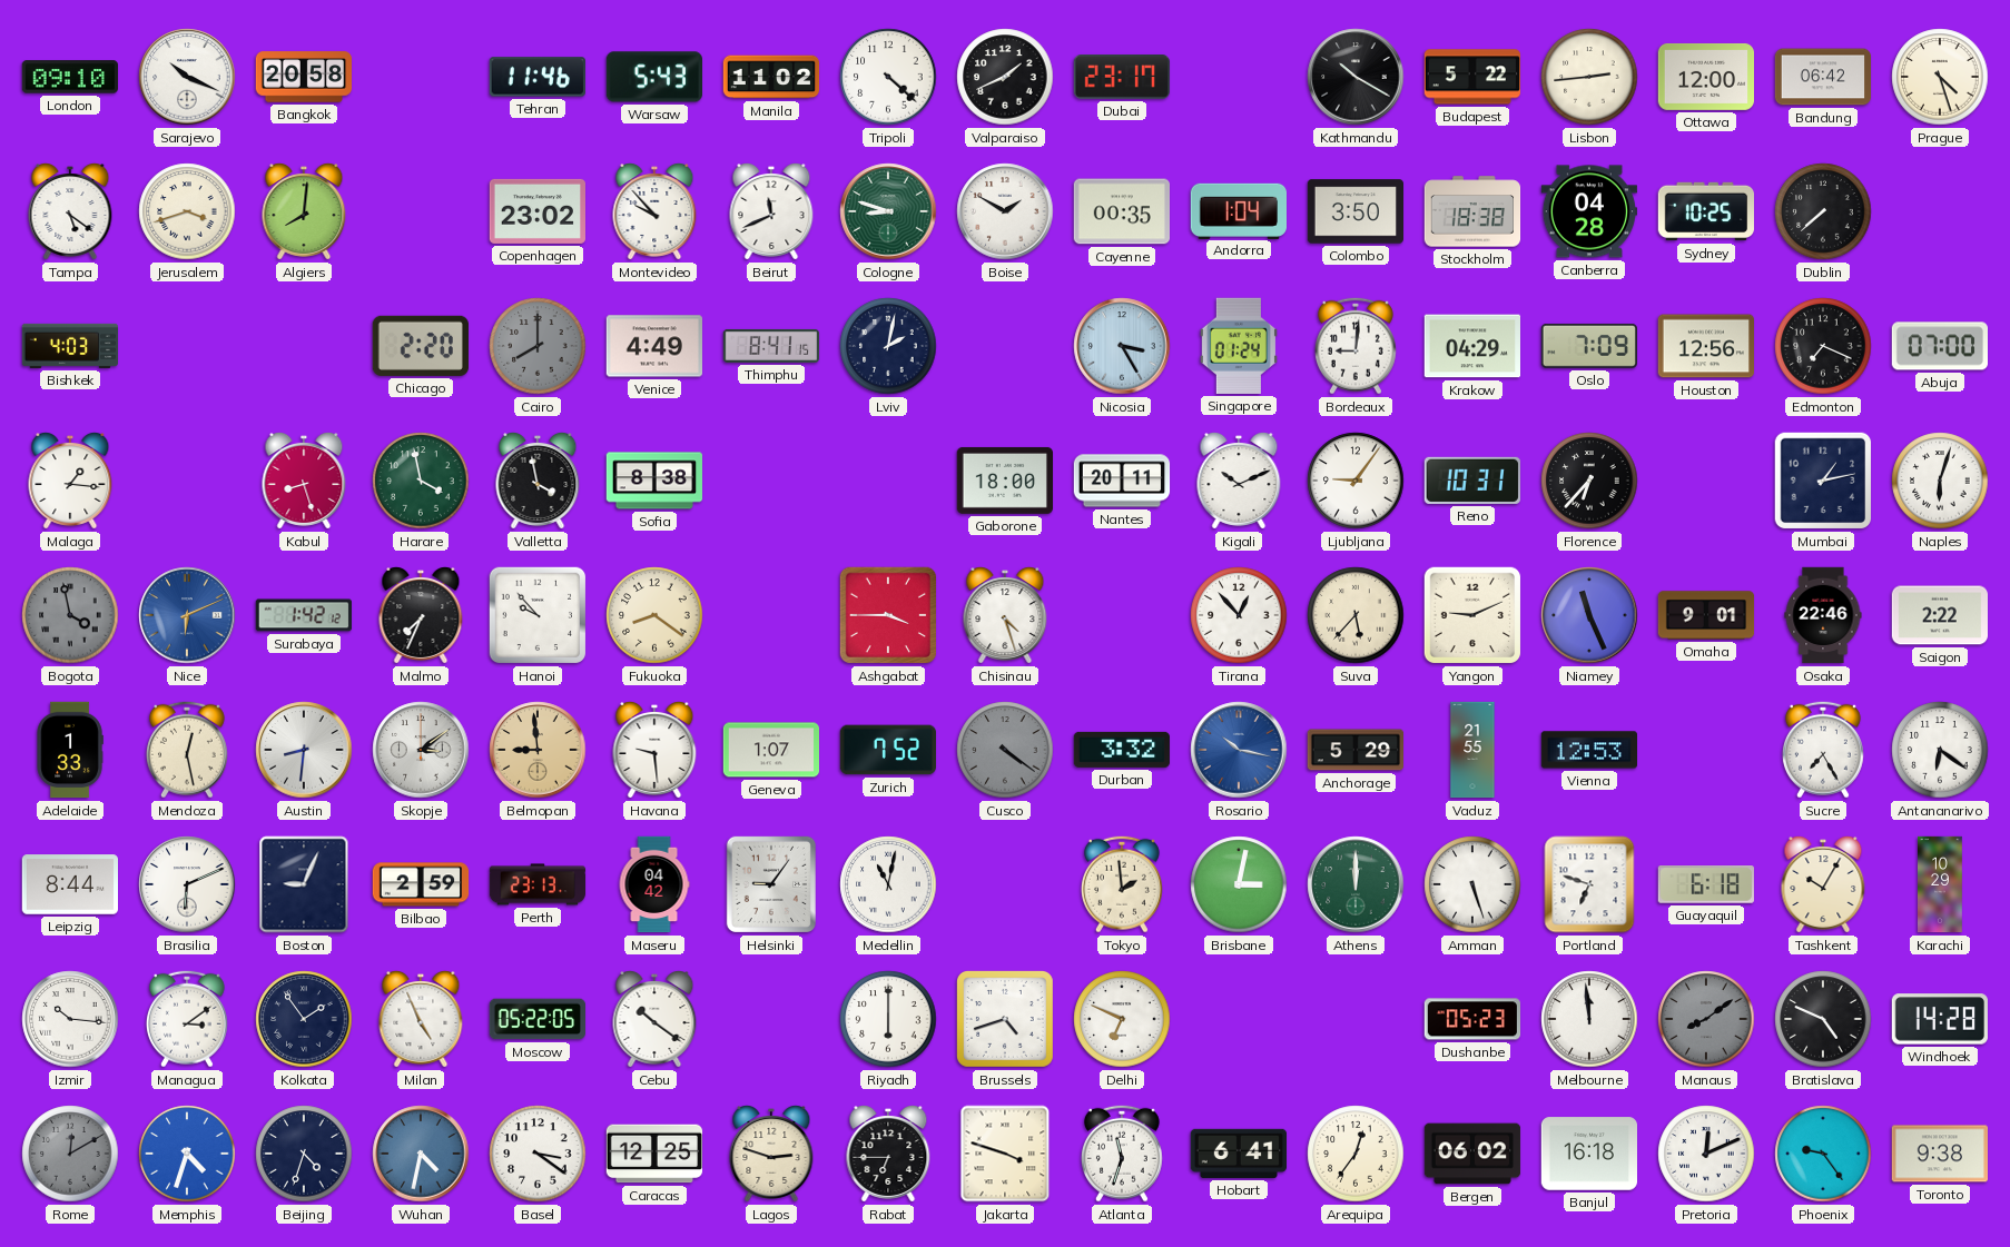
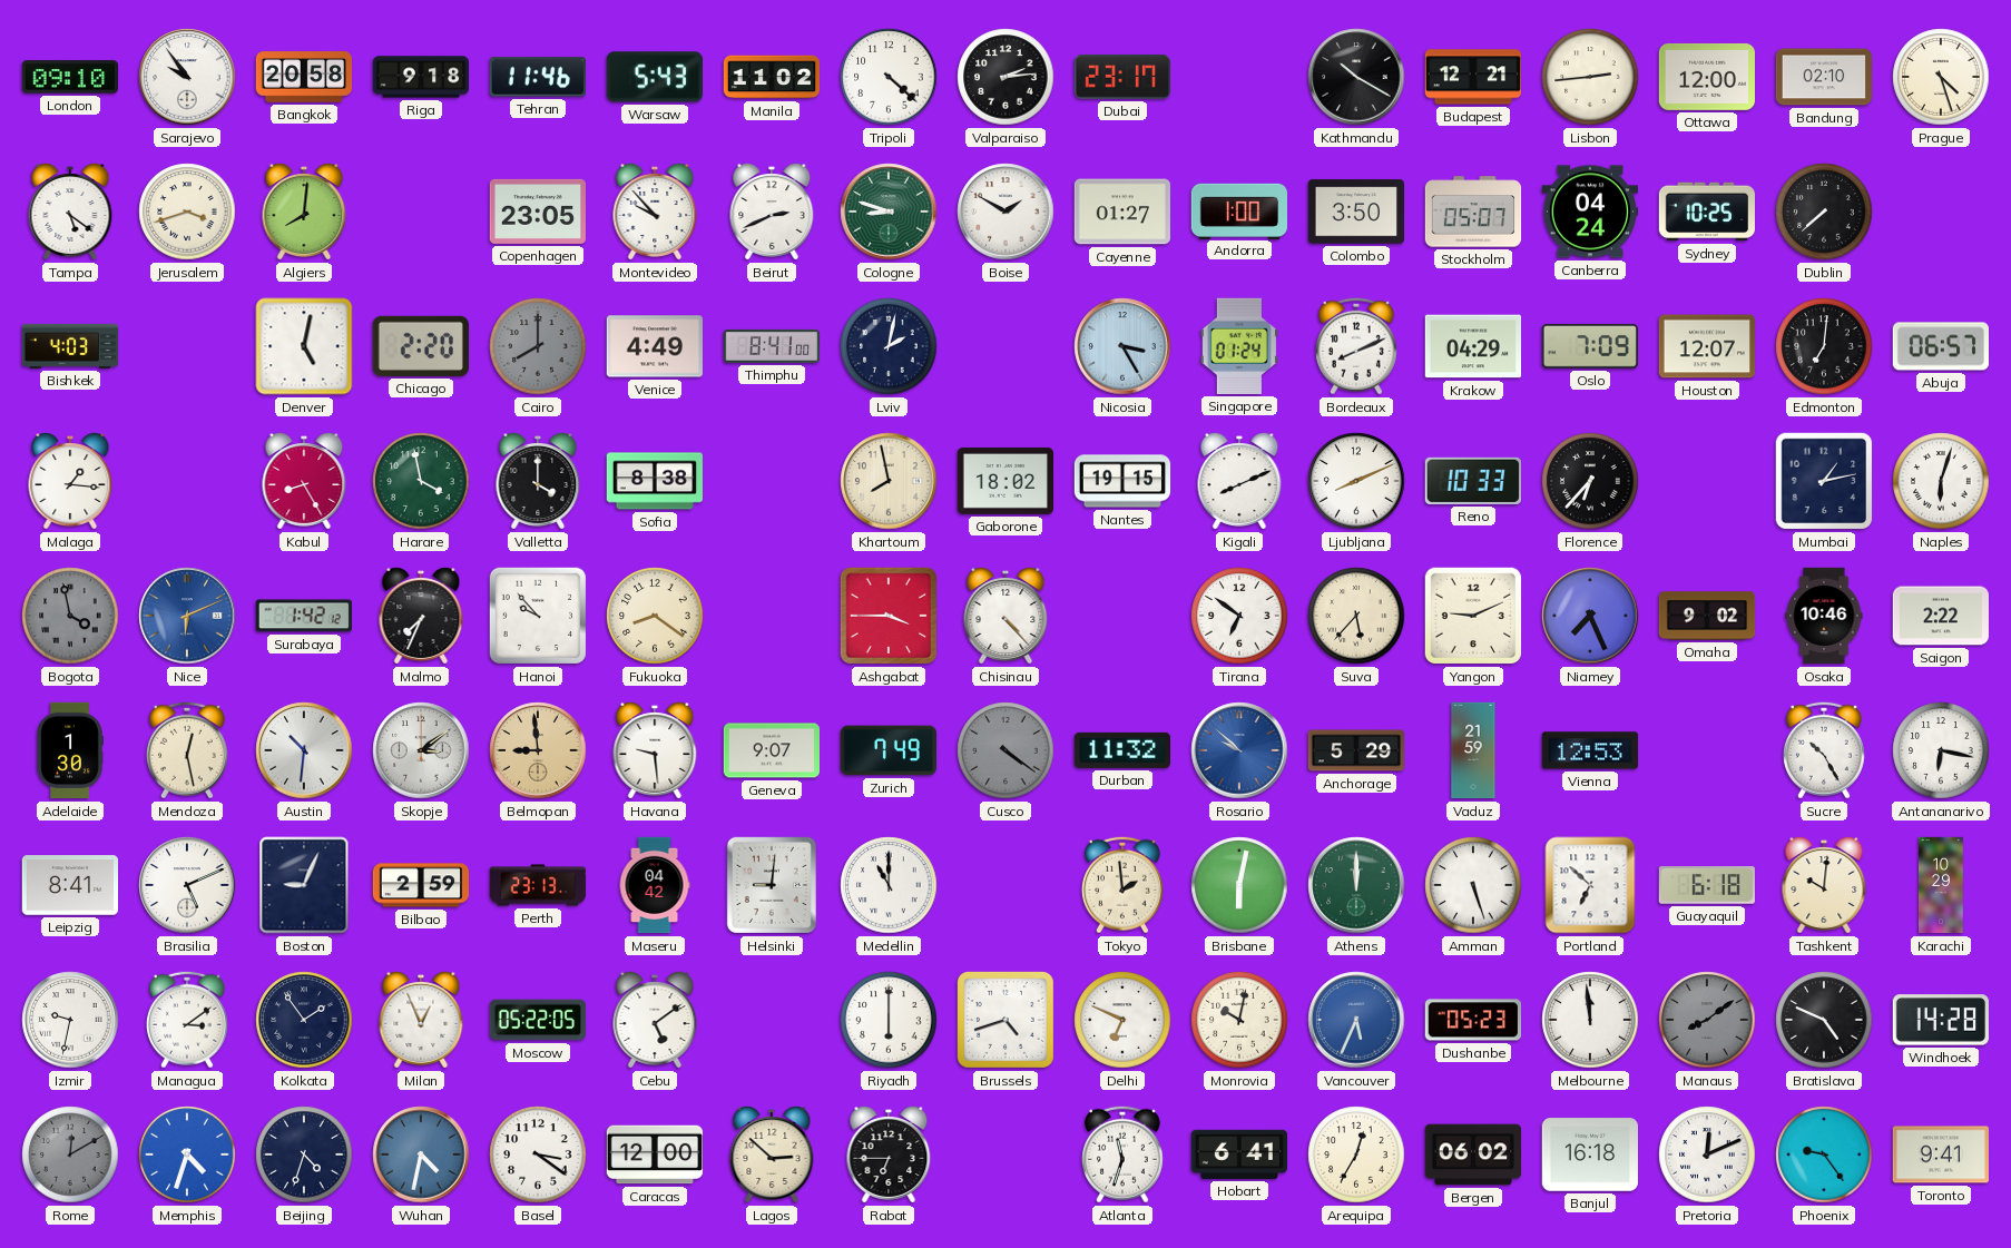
Sarajevo: 10:19 -> 9:54 (187, 77)
Riga: none -> 9:18 (421, 77)
Valparaiso: 1:41 -> 2:14 (1005, 77)
Budapest: 5:22 -> 12:21 (1472, 77)
Bandung: 06:42 -> 02:10 (1823, 77)
Copenhagen: 23:02 -> 23:05 (537, 212)
Beirut: 11:41 -> 2:41 (772, 213)
Cayenne: 00:35 -> 01:27 (1121, 212)
Andorra: 1:04 -> 1:00 (1238, 210)
Stockholm: 18:38 -> 05:07 (1473, 212)
Canberra: 04:28 -> 04:24 (1589, 212)
Denver: none -> 5:02 (304, 346)
Thimphu: 8:41:15 -> 8:41:00 (772, 346)
Bordeaux: 9:01 -> 8:11 (1356, 346)
Houston: 12:56 -> 12:07 (1706, 346)
Edmonton: 7:19 -> 7:01 (1824, 346)
Abuja: 07:00 -> 06:57 (1940, 346)
Kabul: 8:27 -> 8:25 (304, 482)
Valletta: 3:58 -> 4:00 (538, 482)
Khartoum: none -> 7:58 (889, 481)
Gaborone: 18:00 -> 18:02 (1004, 481)
Nantes: 20:11 -> 19:15 (1122, 481)
Kigali: 10:11 -> 8:11 (1239, 482)
Ljubljana: 9:06 -> 8:11 (1356, 481)
Reno: 10:31 -> 10:33 (1473, 481)
Chisinau: 4:27 -> 4:23 (1005, 617)
Tirana: 12:53 -> 6:51 (1239, 616)
Niamey: 11:26 -> 7:26 (1590, 616)
Omaha: 9:01 -> 9:02 (1707, 616)
Osaka: 22:46 -> 10:46 (1824, 616)
Adelaide: 1:33 -> 1:30 (70, 750)
Austin: 8:31 -> 10:31 (304, 750)
Geneva: 1:07 -> 9:07 (771, 750)
Zurich: 7:52 -> 7:49 (887, 750)
Durban: 3:32 -> 11:32 (1122, 750)
Rosario: 10:17 -> 9:52 (1239, 750)
Vaduz: 21:55 -> 21:59 (1473, 750)
Sucre: 7:25 -> 10:25 (1824, 750)
Antananarivo: 6:21 -> 6:17 (1941, 750)
Leipzig: 8:44 -> 8:41 (69, 885)
Brasilia: 6:11 -> 5:11 (187, 885)
Helsinki: 9:06 -> 9:01 (772, 885)
Medellin: 11:02 -> 11:00 (889, 885)
Brisbane: 3:02 -> 6:02 (1239, 885)
Portland: 6:48 -> 6:52 (1590, 885)
Tashkent: 10:05 -> 10:01 (1824, 886)
Izmir: 10:16 -> 9:32 (70, 1020)
Milan: 4:56 -> 12:56 (421, 1021)
Cebu: 10:21 -> 5:09 (655, 1021)
Monrovia: none -> 10:02 (1239, 1020)
Vancouver: none -> 5:34 (1356, 1020)
Caracas: 12:25 -> 12:00 (655, 1154)
Lagos: 2:48 -> 2:52 (772, 1156)
Jakarta: 3:48 -> none (1005, 1154)
Arequipa: 12:36 -> 12:35 (1356, 1154)
Toronto: 9:38 -> 9:41 (1940, 1154)
